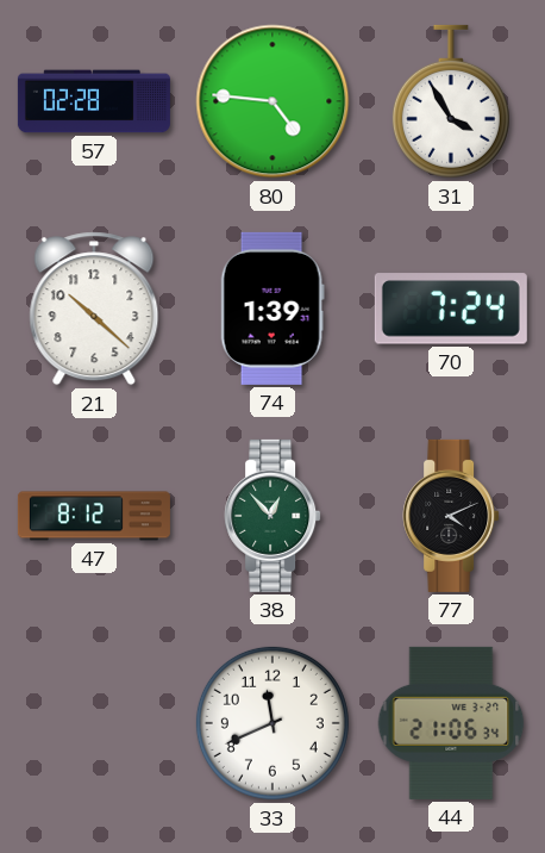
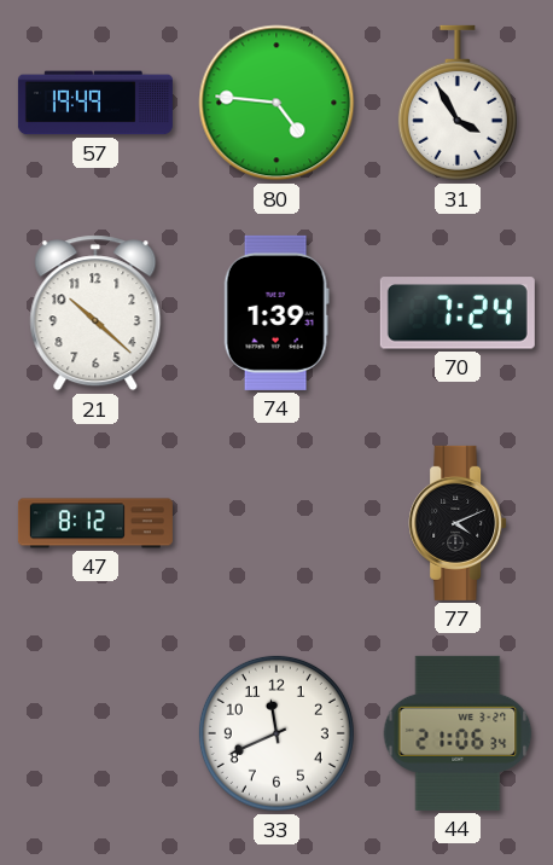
57: 02:28 -> 19:49 (95, 103)
38: 12:53 -> none (272, 516)
